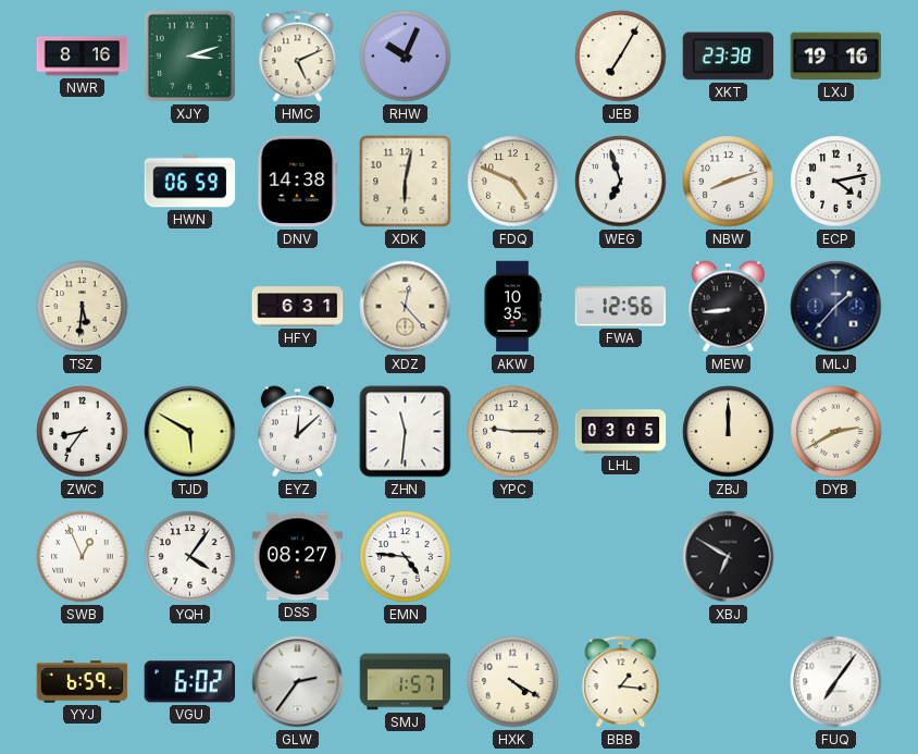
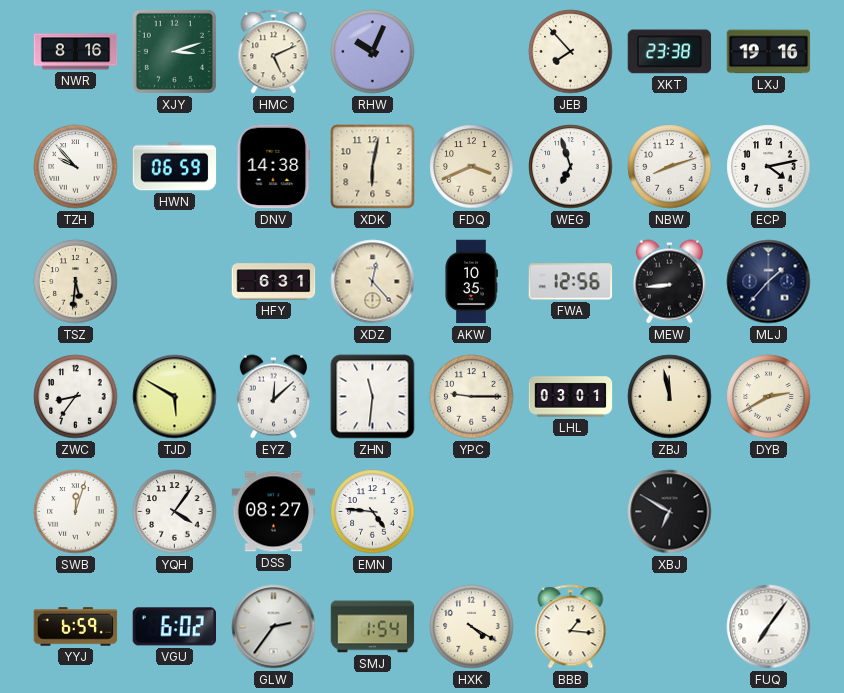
JEB: 7:05 -> 7:53 (571, 52)
TZH: none -> 9:53 (76, 167)
FDQ: 4:49 -> 3:41 (472, 167)
LHL: 03:05 -> 03:01 (571, 397)
ZBJ: 12:00 -> 11:58 (670, 397)
SWB: 12:56 -> 12:03 (76, 512)
SMJ: 1:57 -> 1:54 (373, 627)
